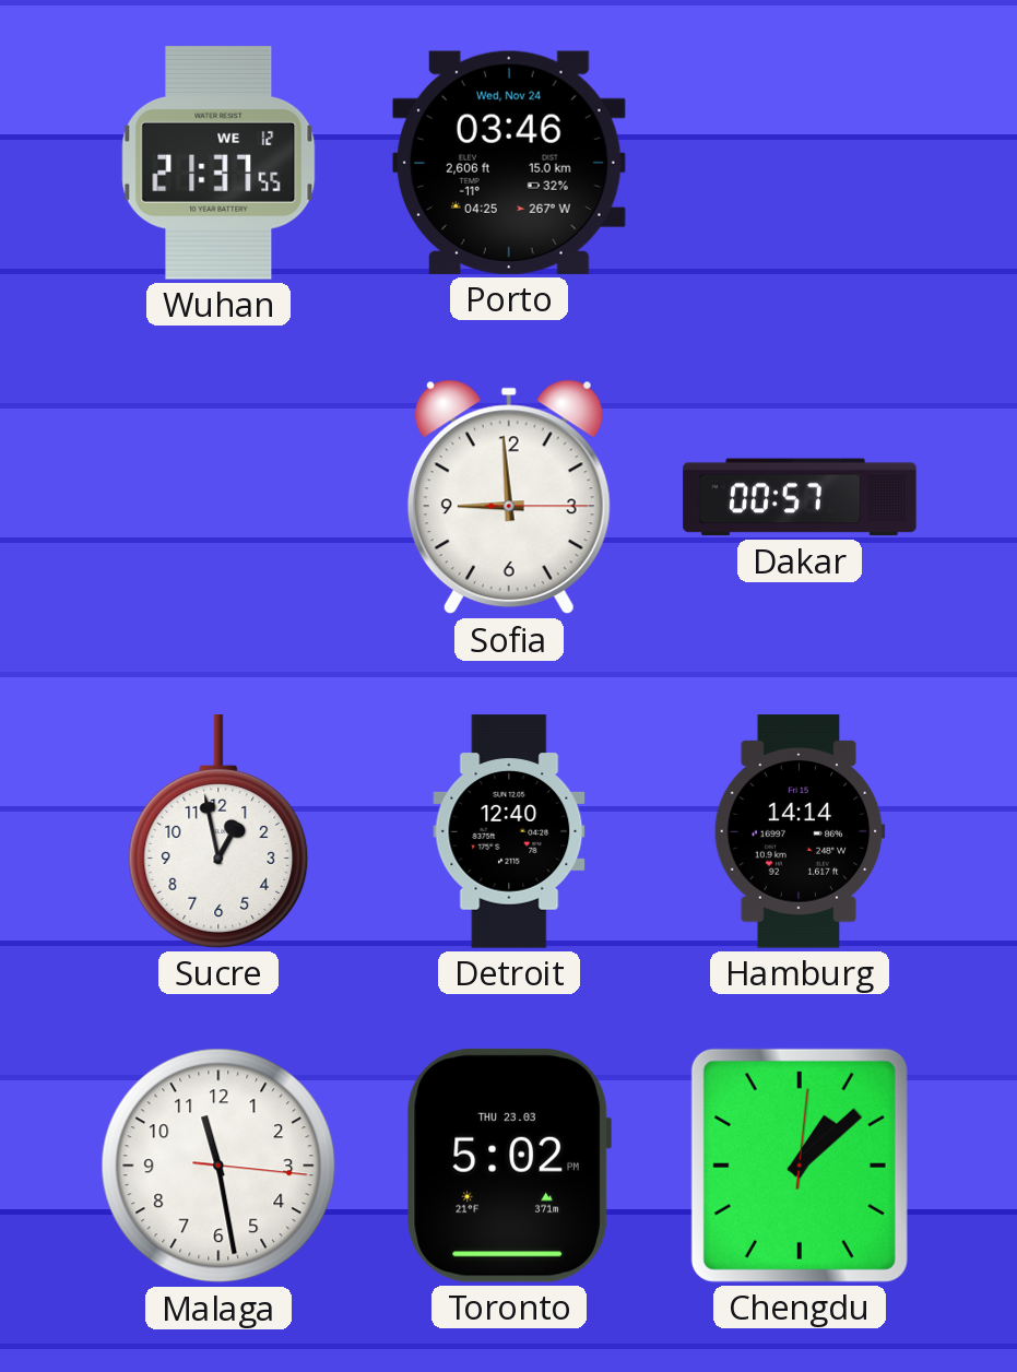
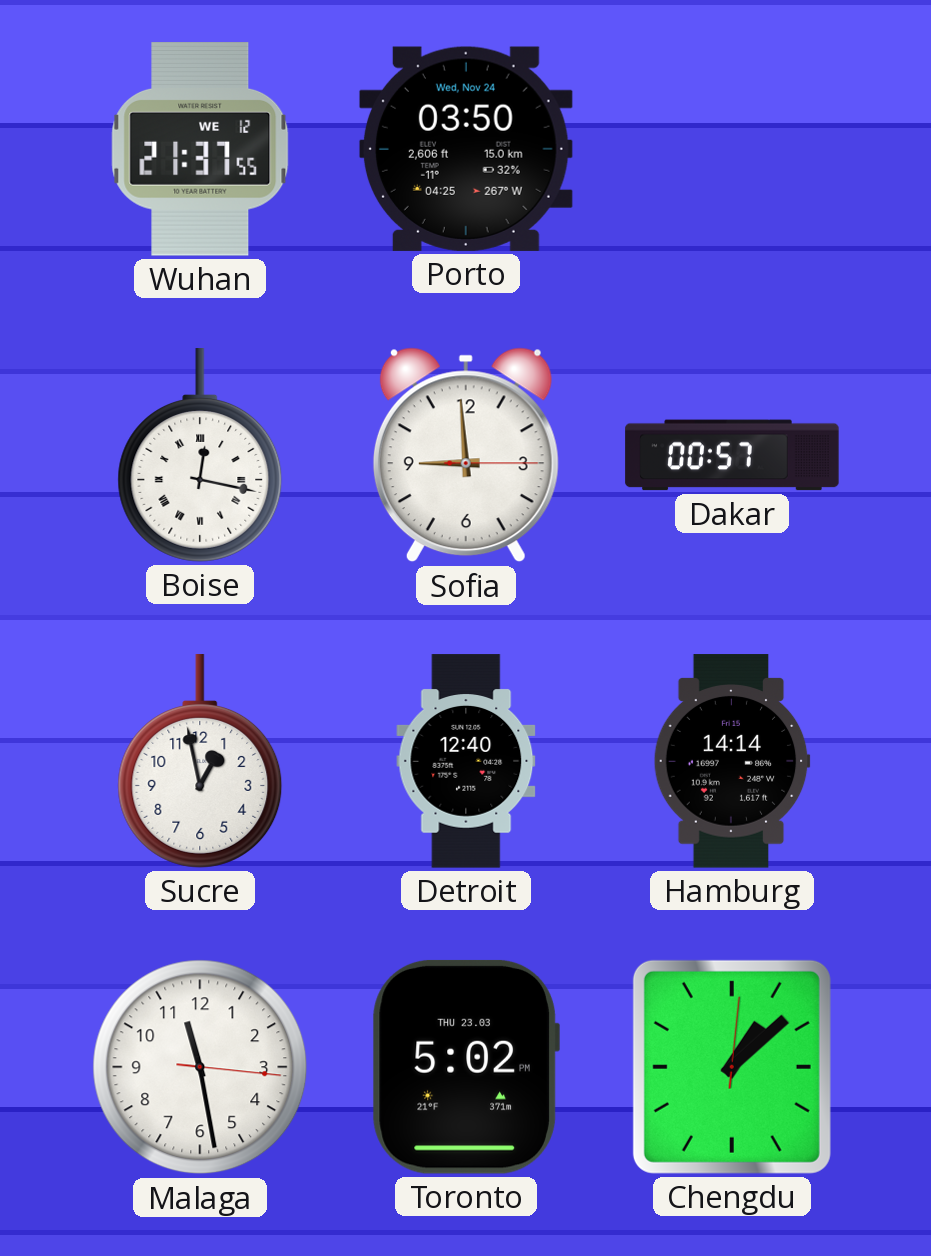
Porto: 03:46 -> 03:50 (466, 149)
Boise: none -> 12:17 (200, 455)
